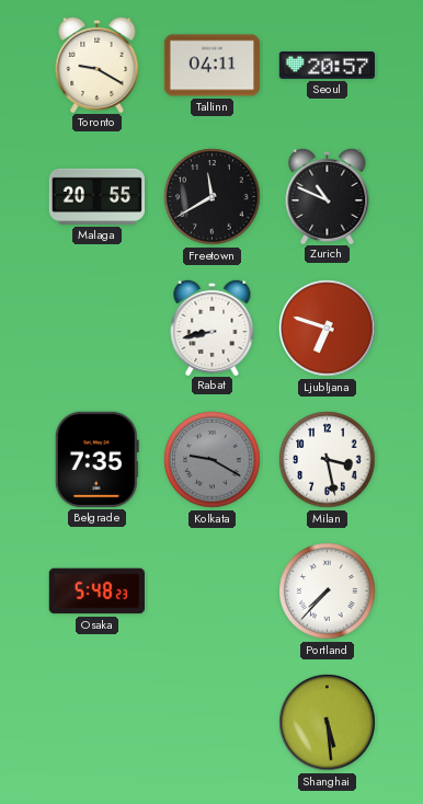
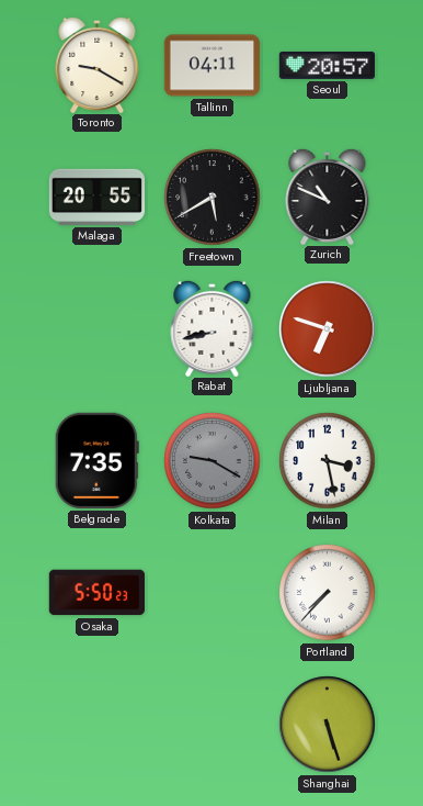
Freetown: 11:40 -> 5:40 (213, 198)
Osaka: 5:48 -> 5:50 (96, 593)
Shanghai: 5:29 -> 5:27 (328, 725)
